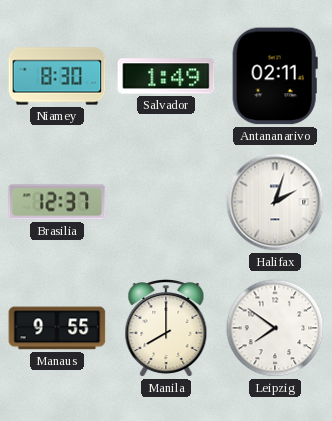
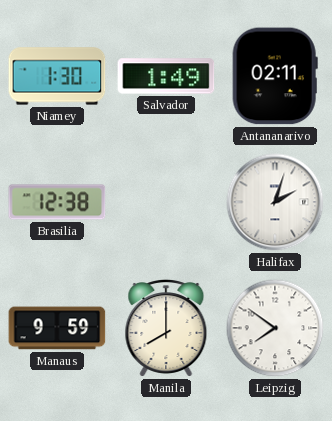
Niamey: 8:30 -> 1:30 (57, 76)
Brasilia: 12:37 -> 12:38 (57, 202)
Manaus: 9:55 -> 9:59 (57, 328)
